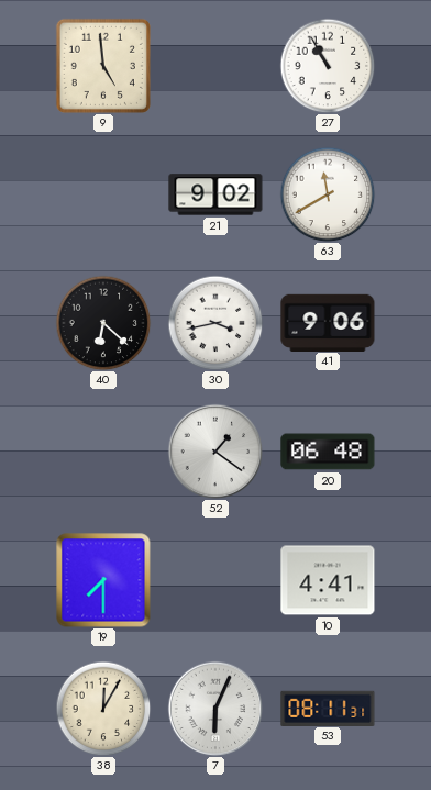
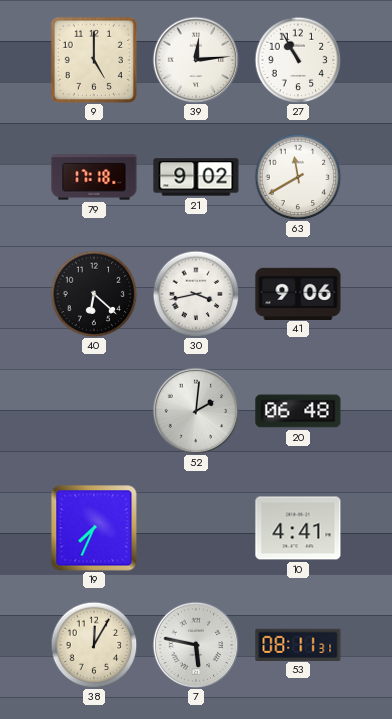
9: 4:59 -> 5:00 (94, 60)
39: none -> 12:14 (196, 60)
79: none -> 17:18 (94, 177)
52: 1:21 -> 2:01 (196, 411)
19: 7:30 -> 7:34 (94, 528)
7: 6:04 -> 5:47 (196, 645)
